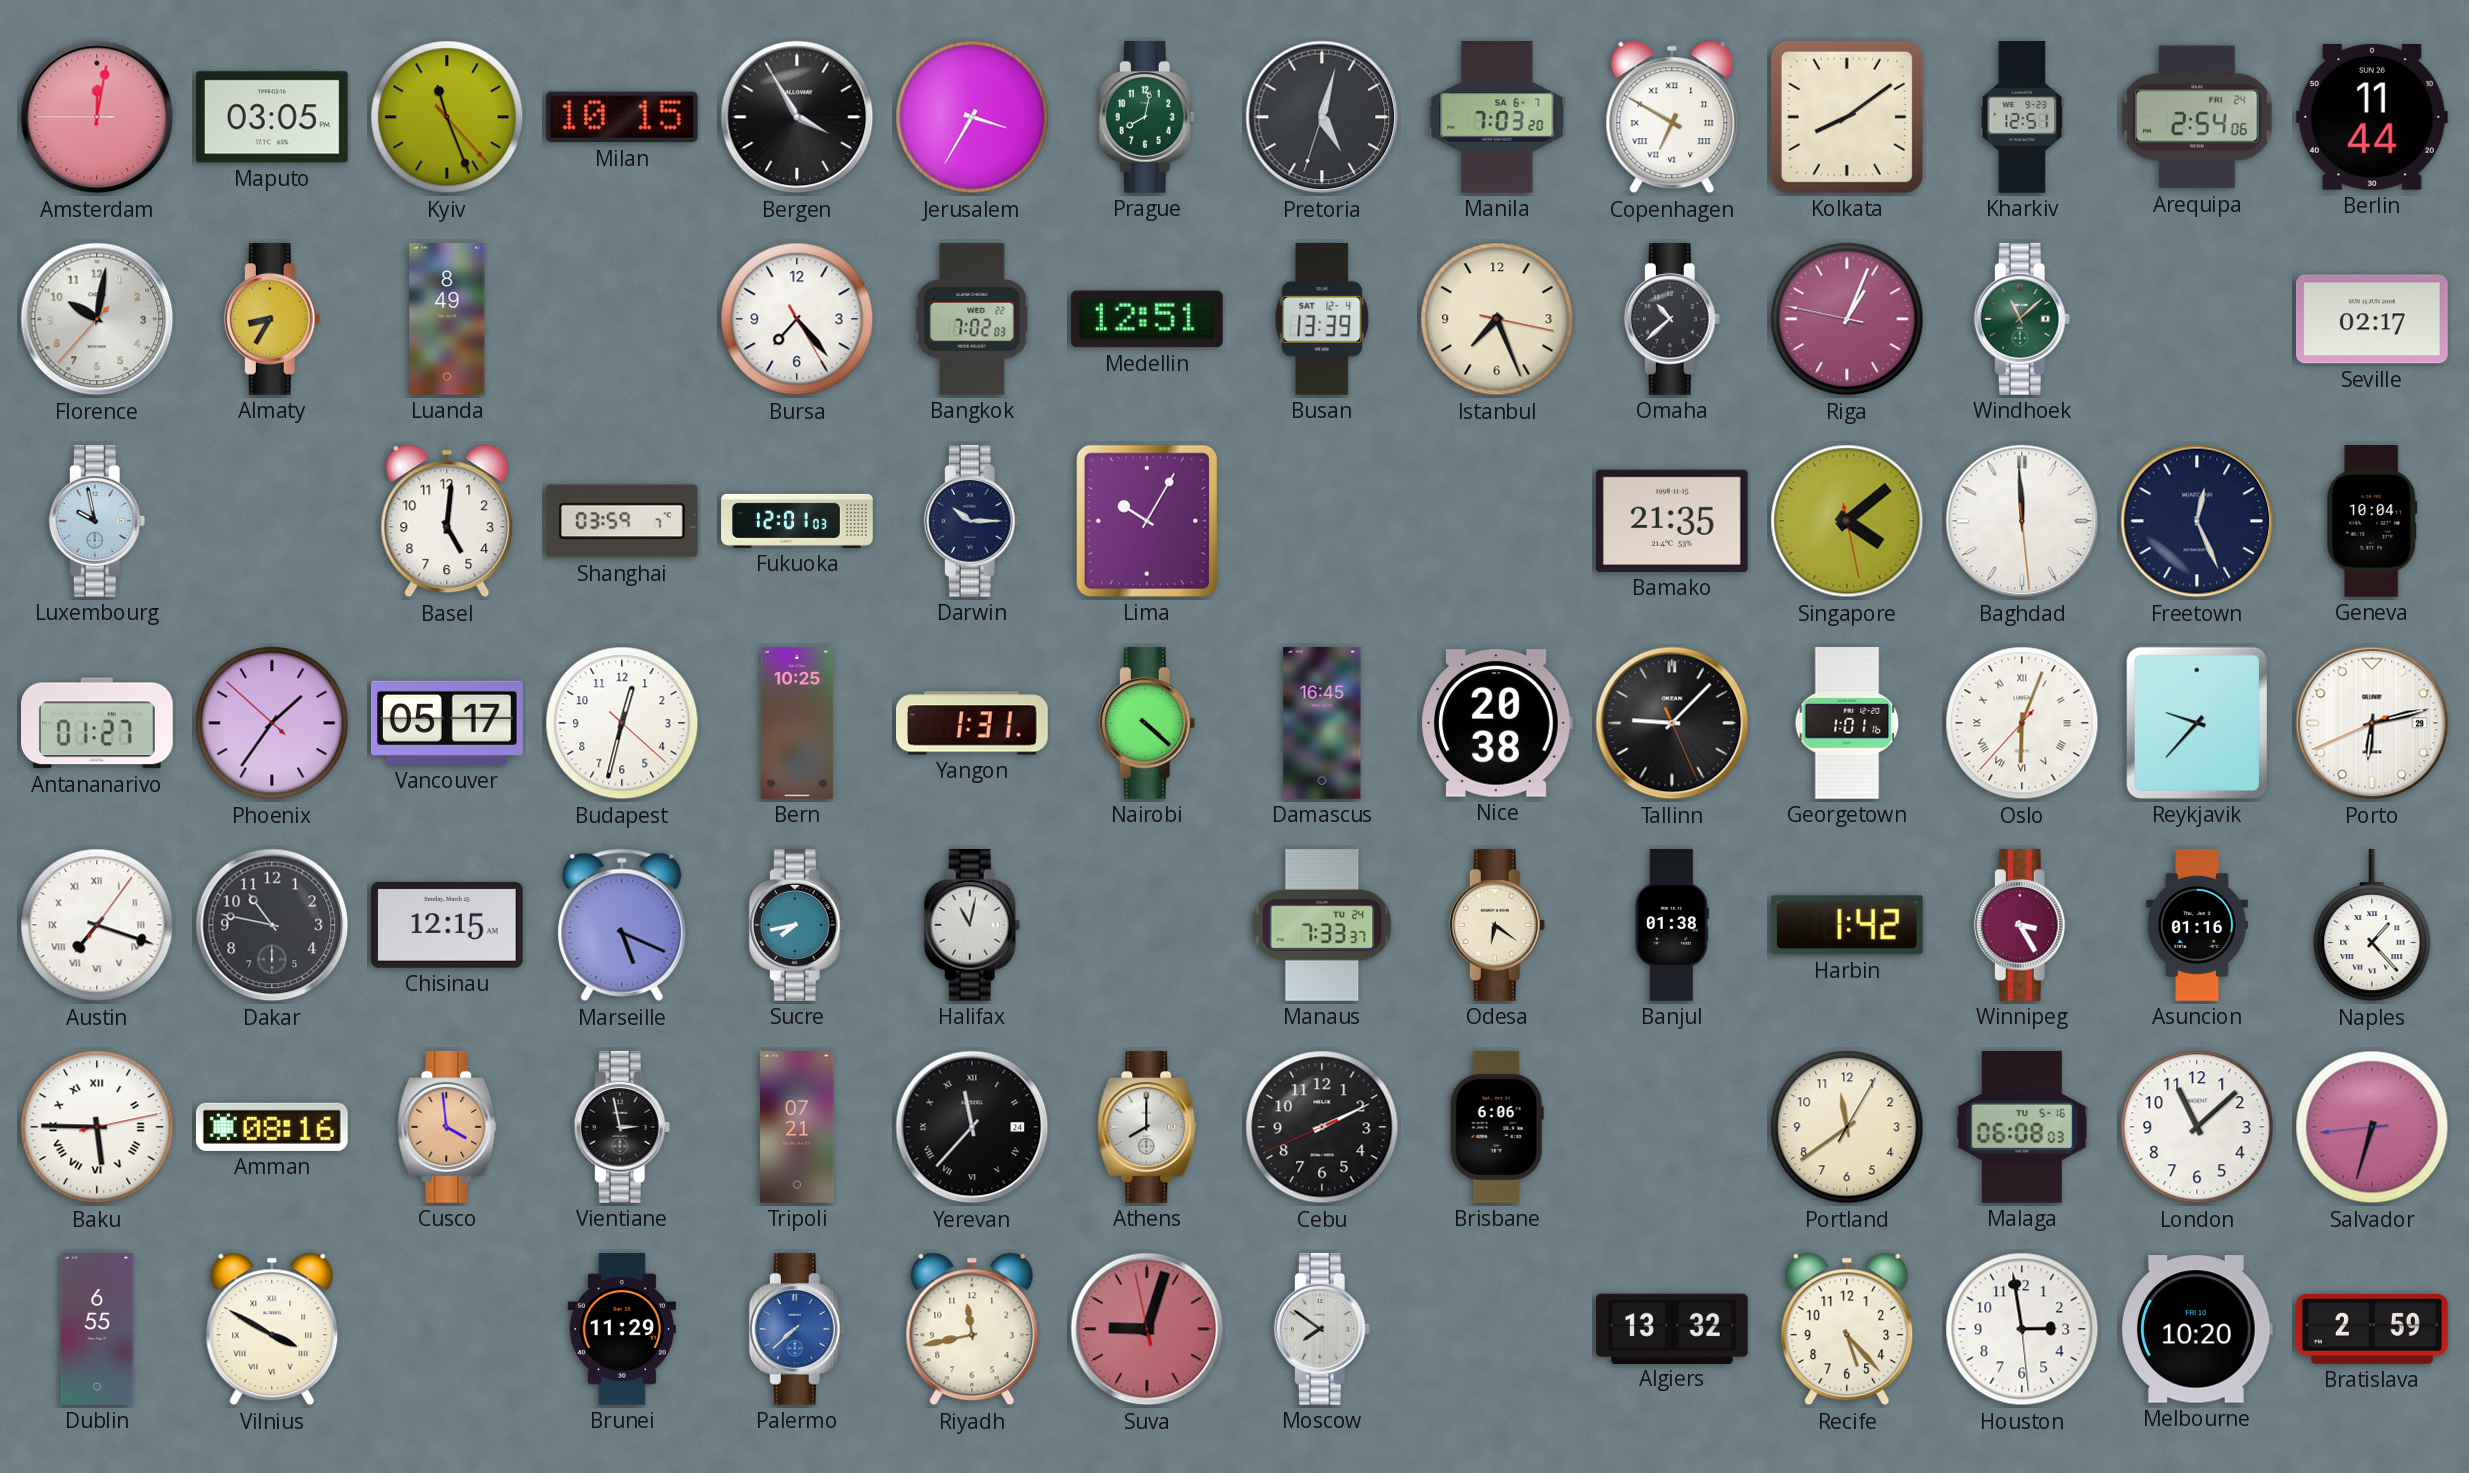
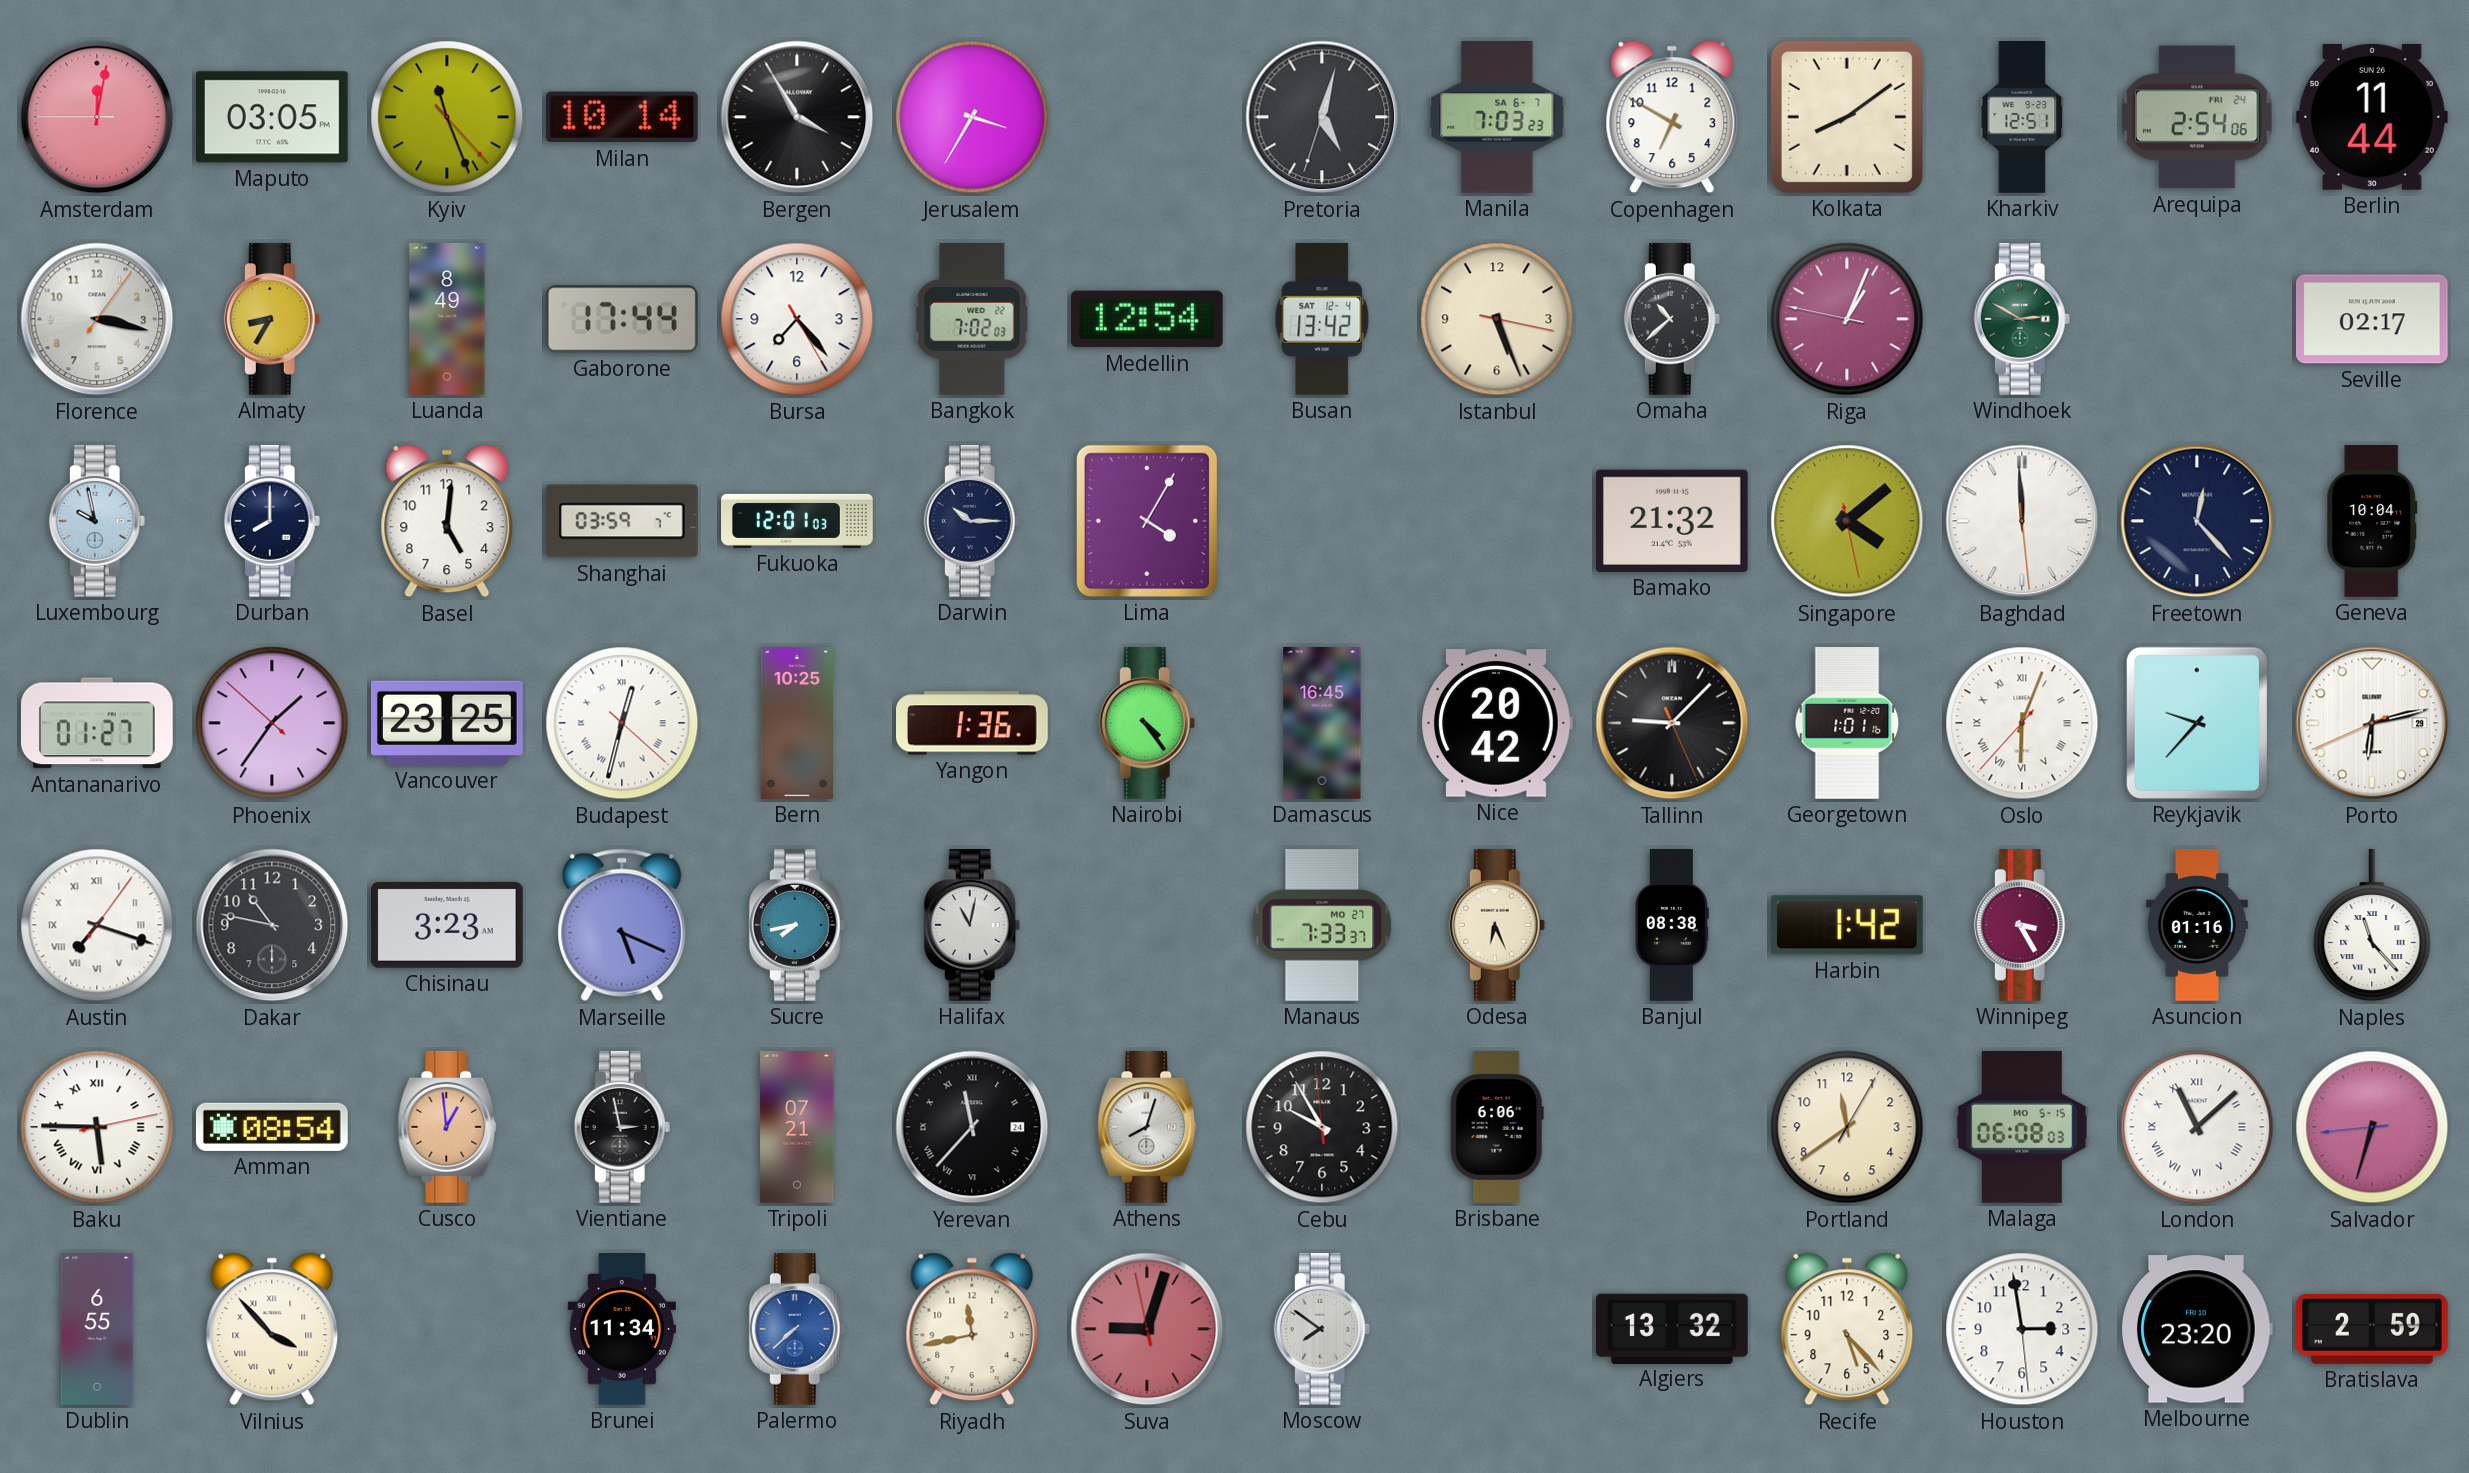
Milan: 10:15 -> 10:14 (622, 117)
Prague: 8:02 -> none (1147, 118)
Manila: 7:03:20 -> 7:03:23 (1497, 118)
Copenhagen numerals: Roman -> Arabic (1672, 117)
Florence: 10:01 -> 3:17 (97, 319)
Gaborone: none -> 17:44 (622, 319)
Medellin: 12:51 -> 12:54 (1147, 319)
Busan: 13:39 -> 13:42 (1322, 319)
Istanbul: 7:26 -> 5:26 (1497, 319)
Windhoek: 11:08 -> 2:50 (2022, 320)
Durban: none -> 8:00 (272, 522)
Lima: 10:05 -> 4:05 (1147, 521)
Bamako: 21:35 -> 21:32 (1672, 521)
Freetown: 12:26 -> 12:23 (2197, 521)
Vancouver: 05:17 -> 23:25 (448, 723)
Budapest numerals: Arabic -> Roman (622, 723)
Yangon: 1:31 -> 1:36 (973, 723)
Nairobi: 4:22 -> 4:24 (1147, 724)
Nice: 20:38 -> 20:42 (1497, 723)
Chisinau: 12:15 -> 3:23 (447, 925)
Manaus date: TU 24 -> MO 27 (1322, 926)
Odesa: 6:21 -> 6:26 (1497, 926)
Banjul: 01:38 -> 08:38 (1672, 925)
Naples: 1:23 -> 11:23 (2372, 925)
Amman: 08:16 -> 08:54 (272, 1127)
Cusco: 3:59 -> 12:59 (447, 1128)
Athens: 8:00 -> 8:03 (1147, 1128)
Cebu: 2:10 -> 9:54 (1322, 1127)
Malaga date: TU 5-16 -> MO 5-15 (2022, 1127)
London numerals: Arabic -> Roman (2197, 1127)
Vilnius: 3:50 -> 3:53 (272, 1329)
Brunei: 11:29 -> 11:34 (622, 1330)
Melbourne: 10:20 -> 23:20 (2197, 1329)
